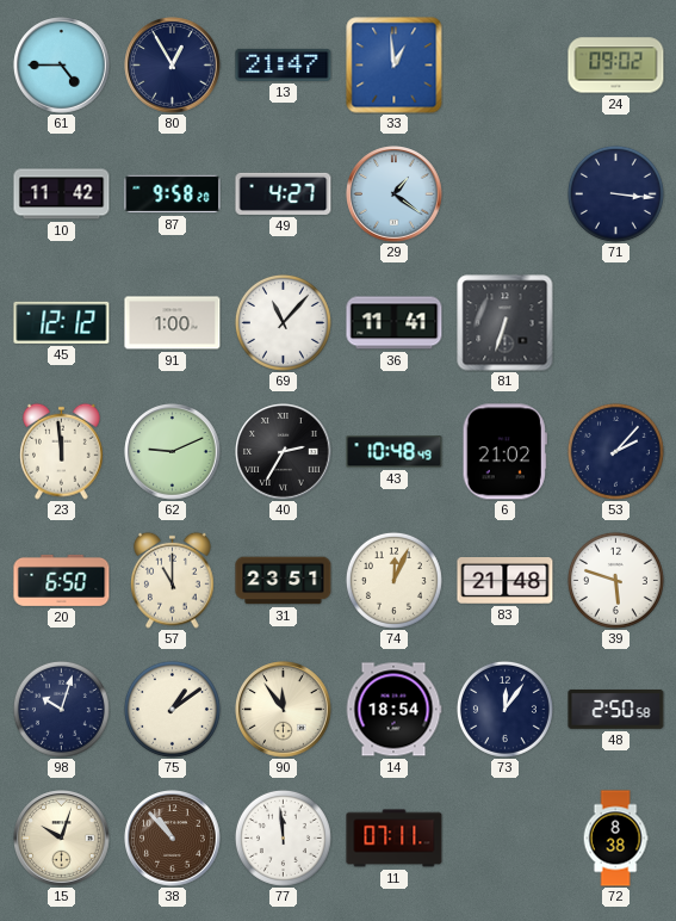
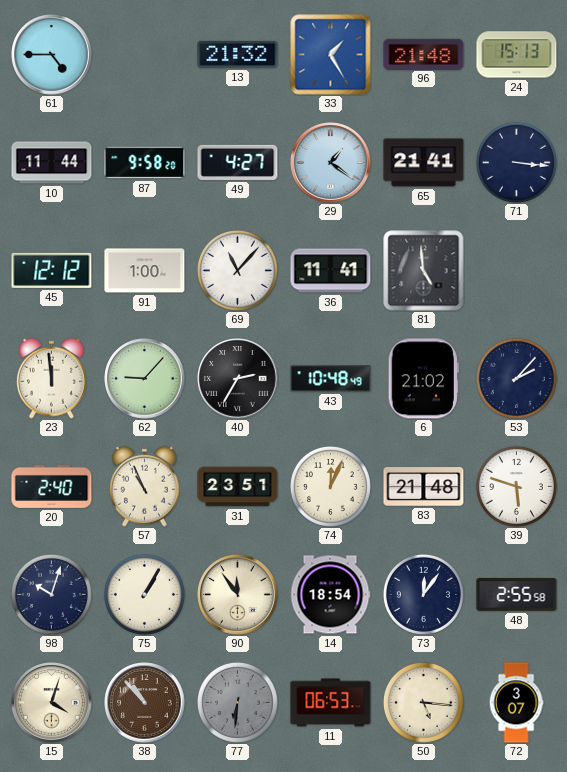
80: 12:55 -> none (173, 66)
13: 21:47 -> 21:32 (238, 54)
33: 12:59 -> 1:25 (331, 55)
96: none -> 21:48 (424, 54)
24: 09:02 -> 15:13 (517, 55)
10: 11:42 -> 11:44 (52, 163)
65: none -> 21:41 (424, 163)
81: 6:33 -> 4:59 (424, 271)
62: 9:11 -> 9:07 (145, 379)
20: 6:50 -> 2:40 (52, 486)
57: 11:00 -> 10:56 (145, 486)
75: 1:09 -> 1:05 (144, 594)
48: 2:50 -> 2:55 (517, 594)
15: 10:03 -> 4:03 (52, 703)
77: 11:59 -> 6:31 (237, 702)
77 dial: white -> grey (237, 702)
11: 07:11 -> 06:53 (331, 703)
50: none -> 5:16 (423, 702)
72: 8:38 -> 3:07 (516, 703)
